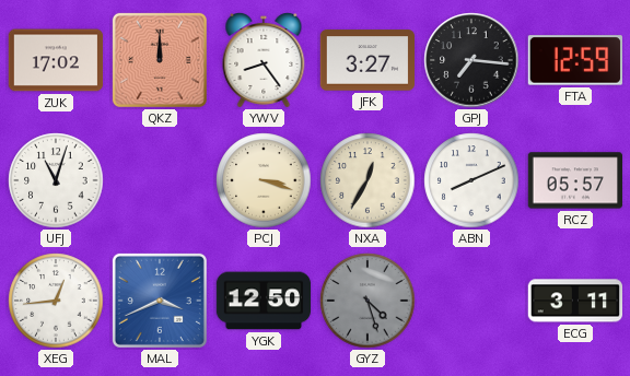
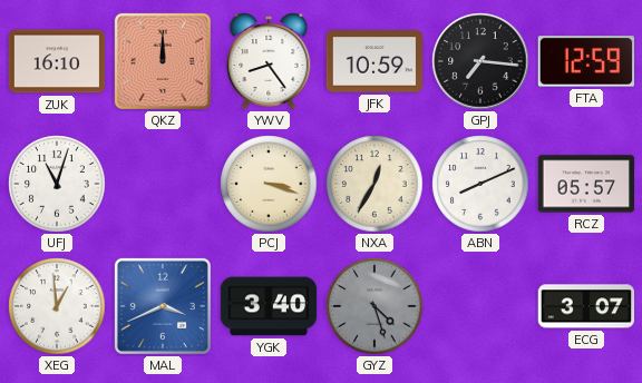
ZUK: 17:02 -> 16:10 (57, 61)
JFK: 3:27 -> 10:59 (374, 61)
XEG: 12:44 -> 12:59 (57, 306)
YGK: 12:50 -> 3:40 (269, 306)
ECG: 3:11 -> 3:07 (585, 306)
